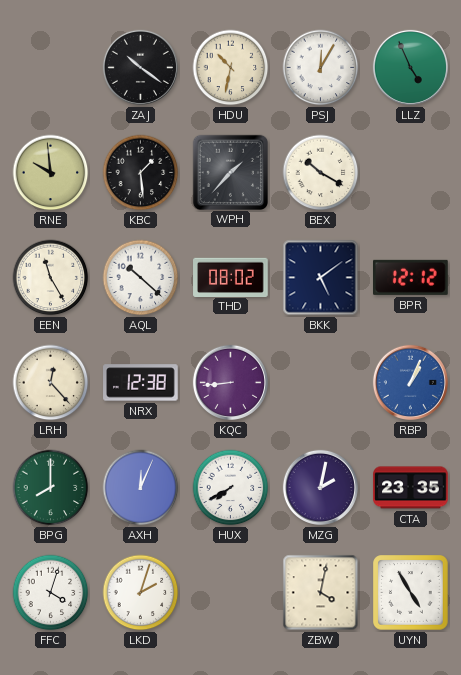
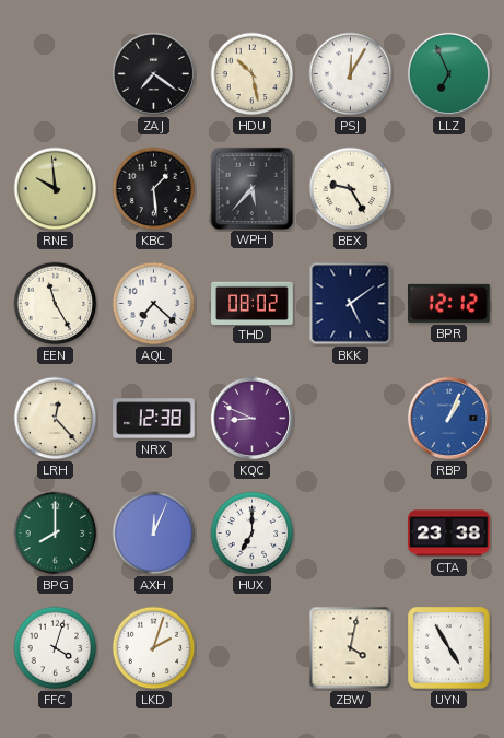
ZAJ: 10:21 -> 7:21 (153, 73)
HDU: 10:32 -> 10:28 (253, 74)
LLZ: 4:56 -> 6:56 (448, 73)
WPH: 1:37 -> 5:37 (251, 188)
BEX: 10:20 -> 9:25 (351, 189)
AQL: 10:22 -> 7:22 (154, 304)
KQC: 8:44 -> 8:49 (251, 418)
HUX: 7:40 -> 7:00 (253, 534)
MZG: 2:02 -> none (320, 487)
CTA: 23:35 -> 23:38 (449, 534)
